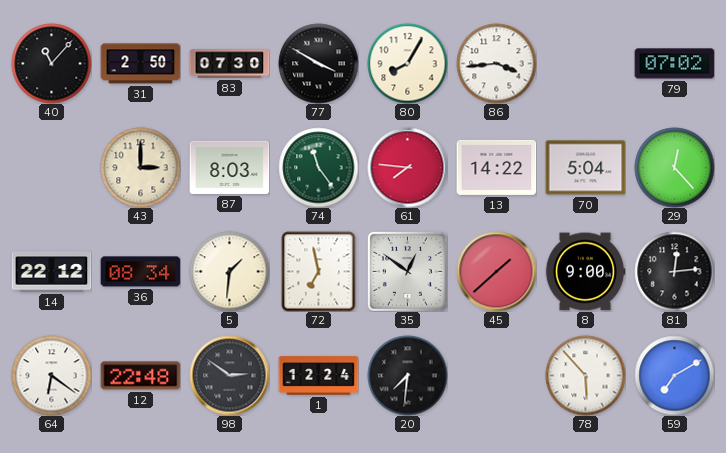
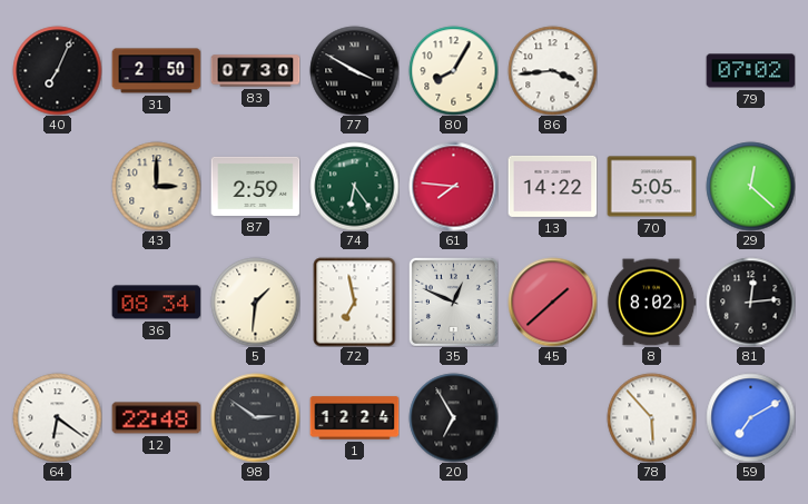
40: 11:07 -> 7:04 (57, 70)
87: 8:03 -> 2:59 (255, 186)
74: 11:24 -> 6:24 (354, 186)
70: 5:04 -> 5:05 (651, 187)
29: 12:23 -> 12:22 (750, 186)
14: 22:12 -> none (51, 272)
35: 12:51 -> 12:49 (453, 302)
8: 9:00 -> 8:02 (651, 303)
20: 7:31 -> 6:55 (453, 417)
